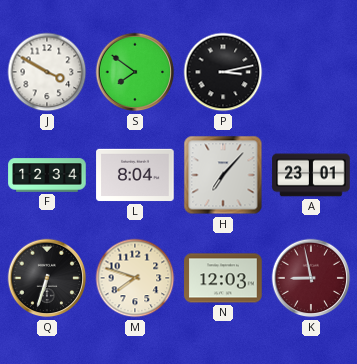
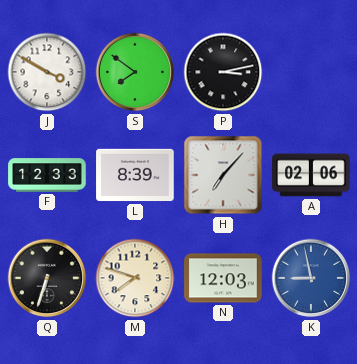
F: 12:34 -> 12:33 (47, 175)
L: 8:04 -> 8:39 (135, 175)
A: 23:01 -> 02:06 (311, 175)
K dial: burgundy -> blue (311, 278)
